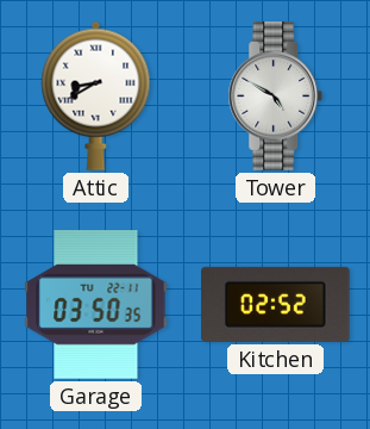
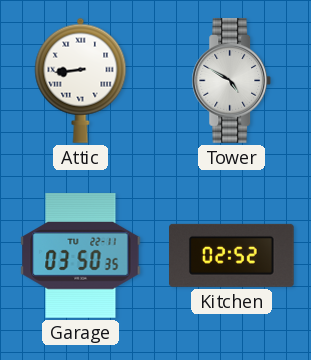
Attic: 8:40 -> 8:44 (81, 80)
